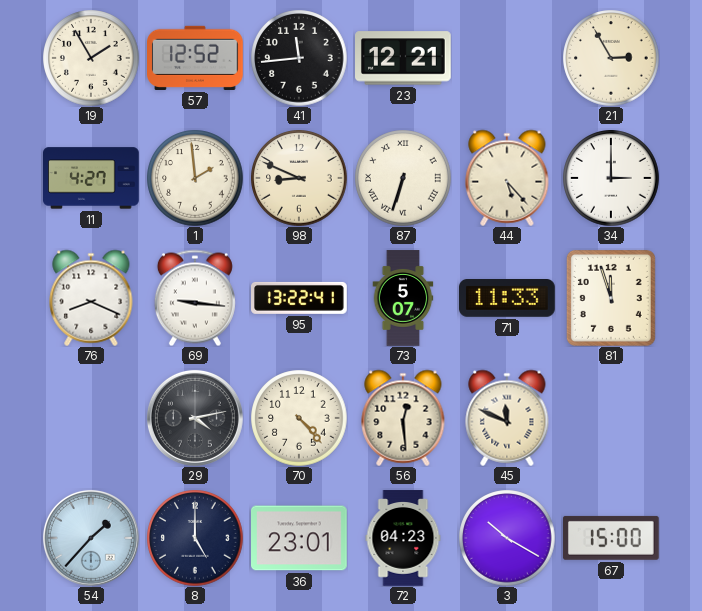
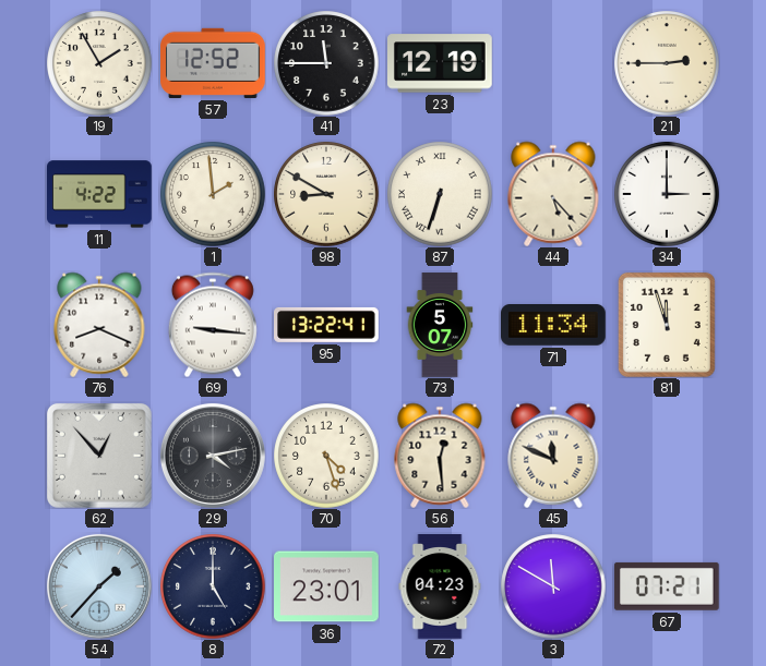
41: 11:44 -> 11:45 (326, 63)
23: 12:21 -> 12:19 (441, 63)
21: 2:55 -> 2:45 (667, 63)
11: 4:27 -> 4:22 (100, 194)
98: 8:49 -> 8:50 (326, 194)
71: 11:33 -> 11:34 (554, 326)
62: none -> 12:53 (99, 456)
70: 4:23 -> 4:27 (326, 456)
3: 10:20 -> 11:50 (553, 586)
67: 15:00 -> 07:21 (667, 586)
